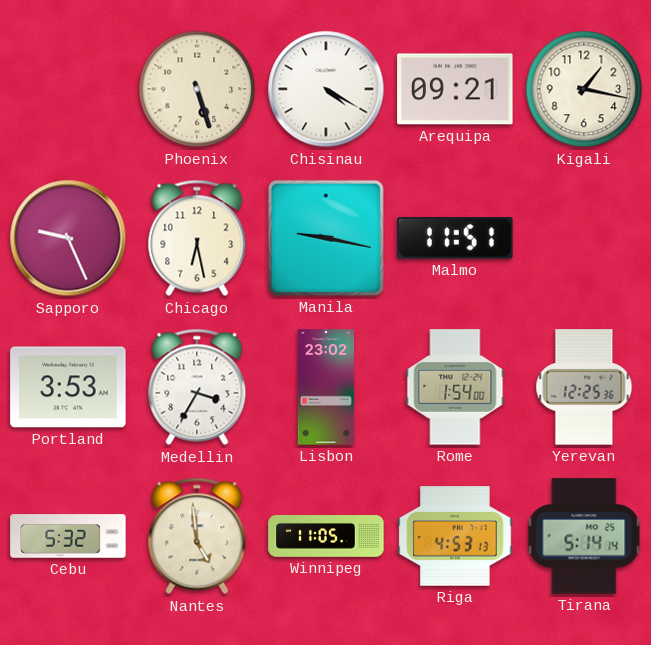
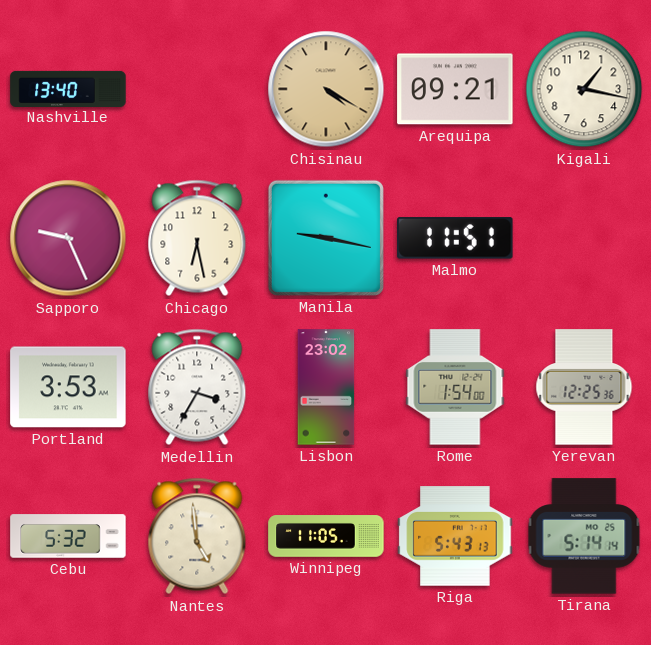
Nashville: none -> 13:40 (68, 88)
Phoenix: 5:27 -> none (197, 89)
Chisinau dial: white -> champagne (326, 89)
Riga: 4:53 -> 5:43 (455, 536)
